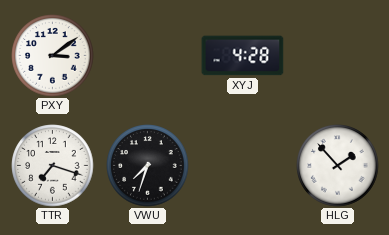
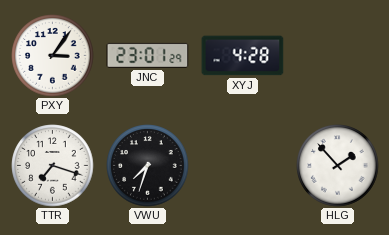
PXY: 3:09 -> 3:06 (53, 56)
JNC: none -> 23:01 (148, 55)
